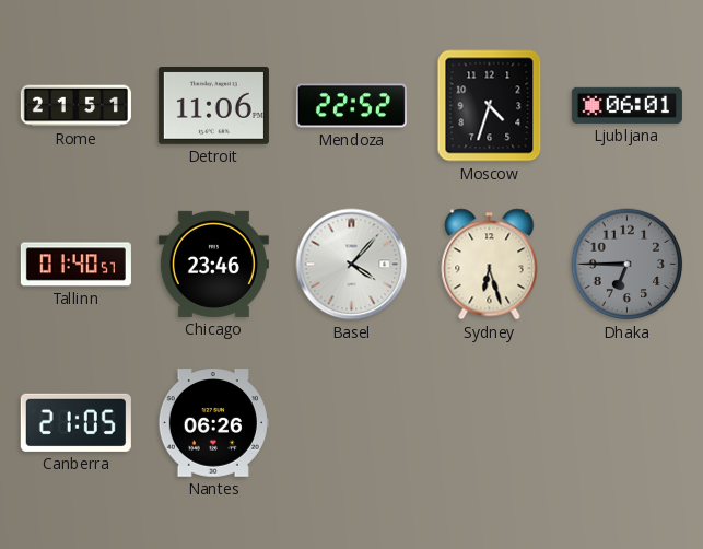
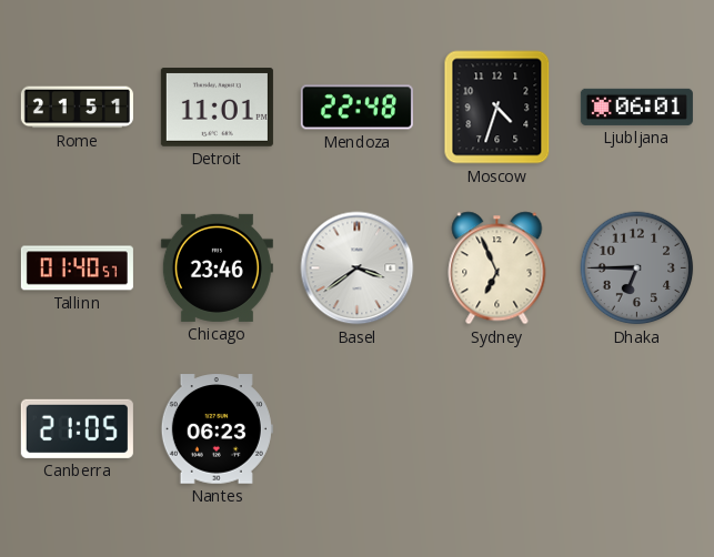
Detroit: 11:06 -> 11:01 (217, 108)
Mendoza: 22:52 -> 22:48 (356, 108)
Basel: 4:07 -> 3:39 (358, 269)
Sydney: 6:27 -> 6:56 (497, 269)
Nantes: 06:26 -> 06:23 (217, 429)
